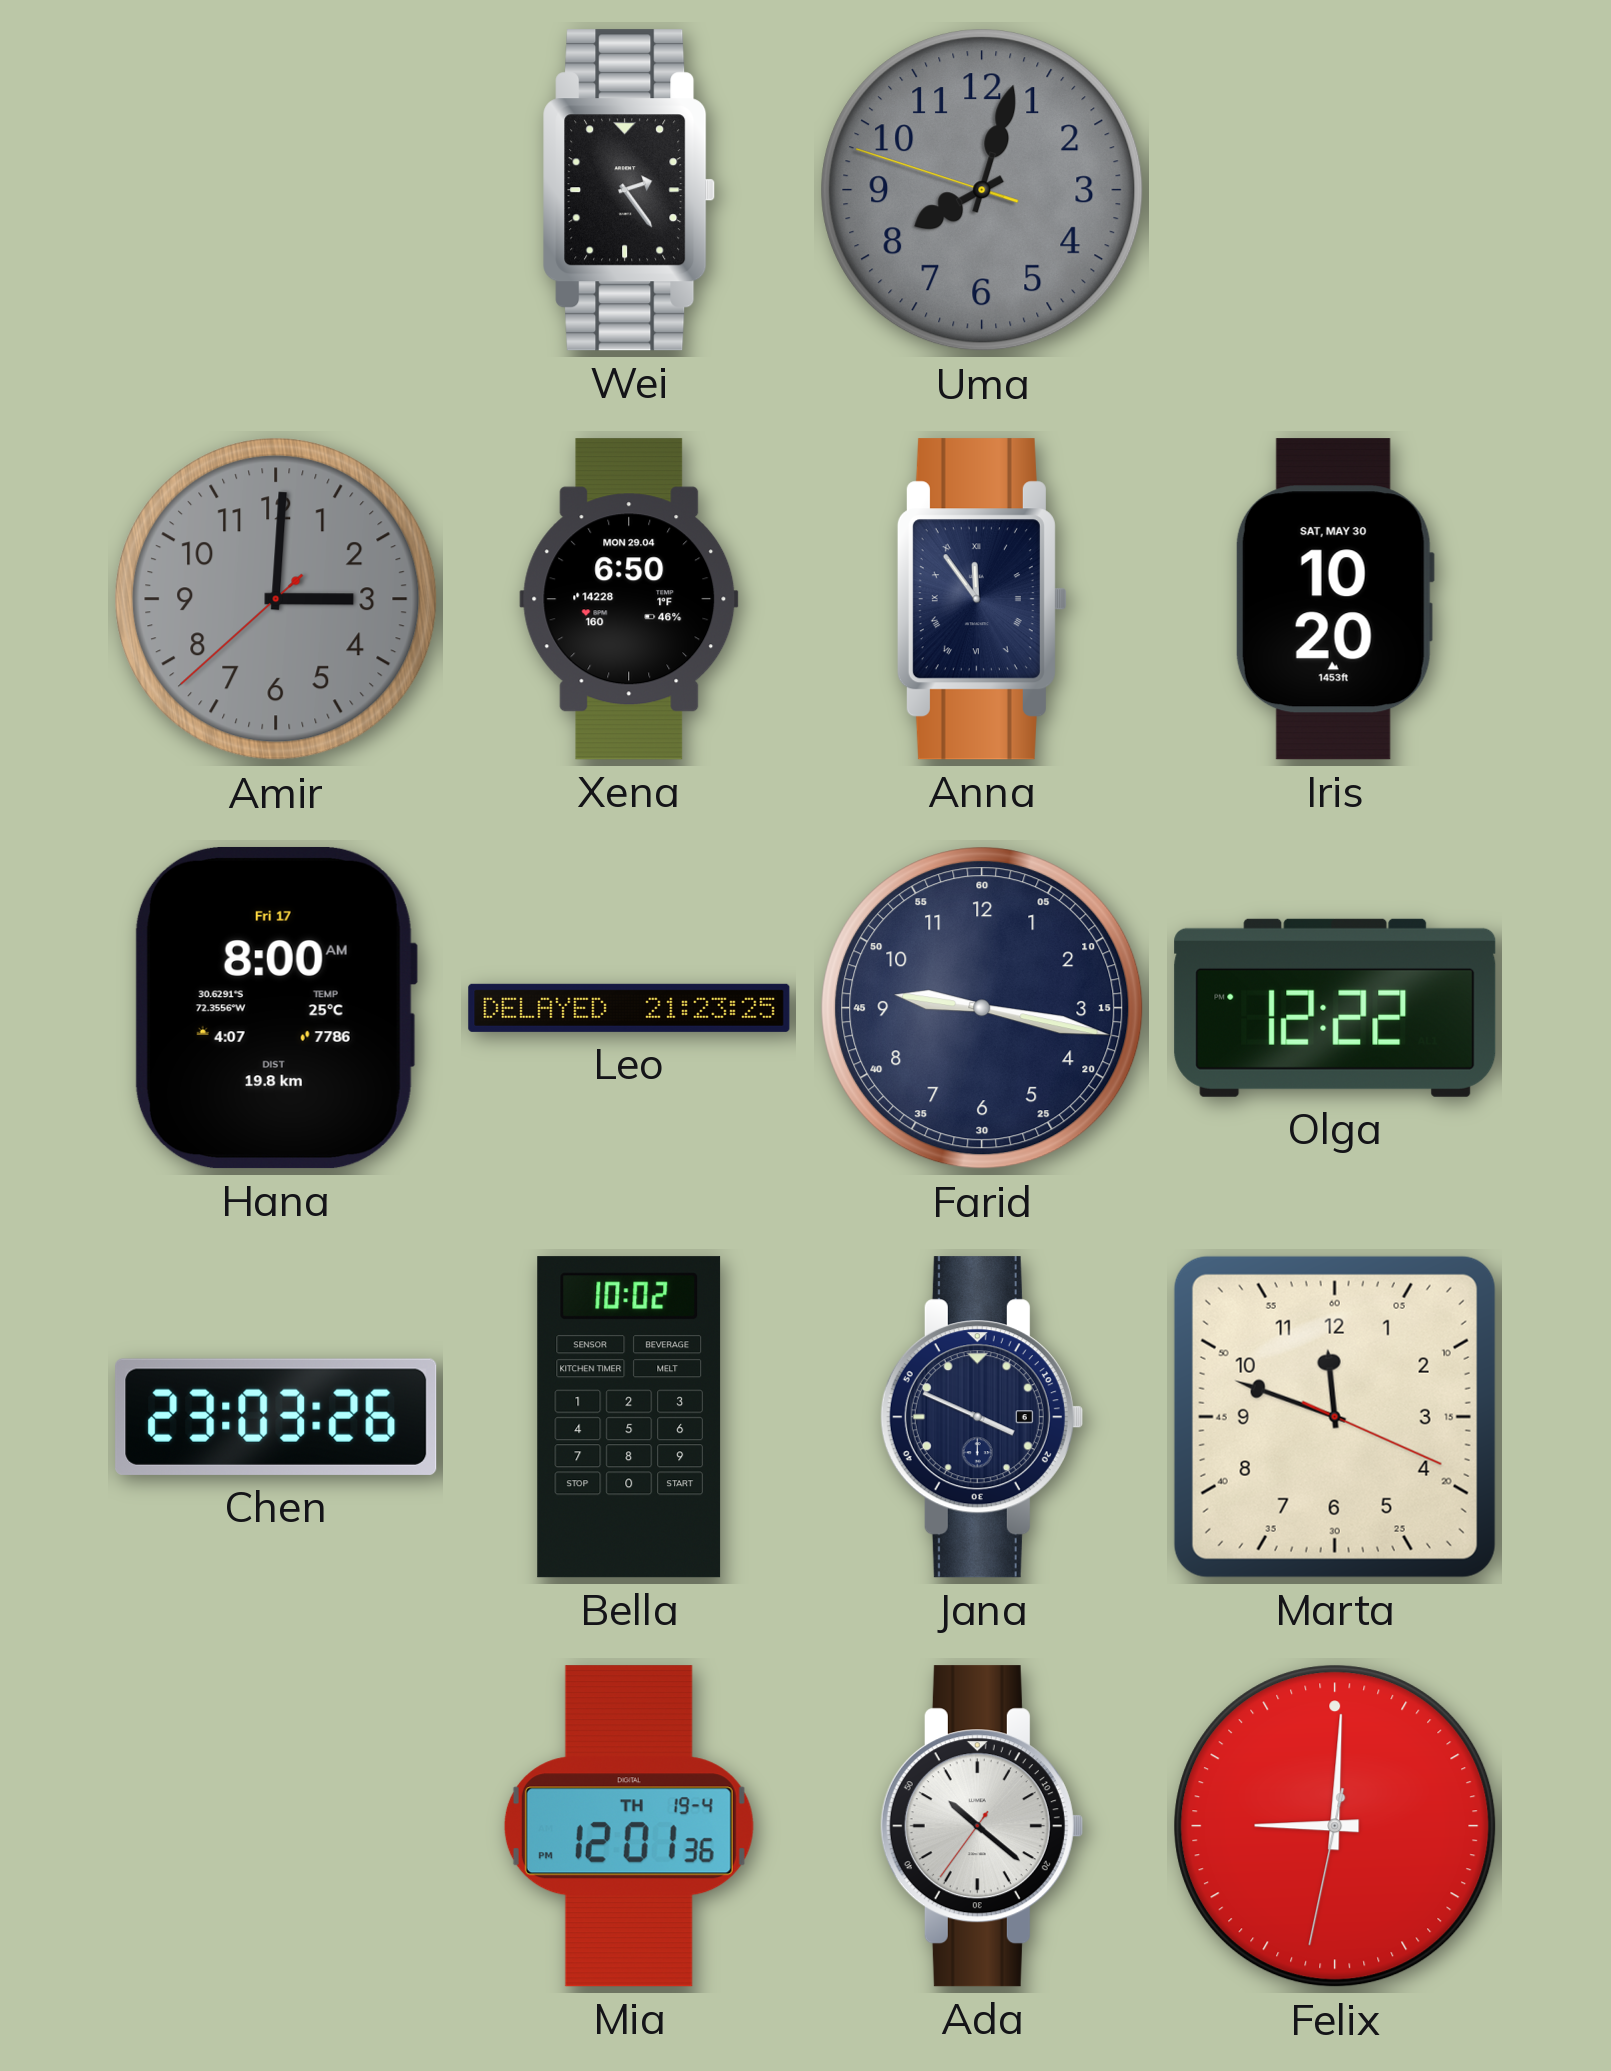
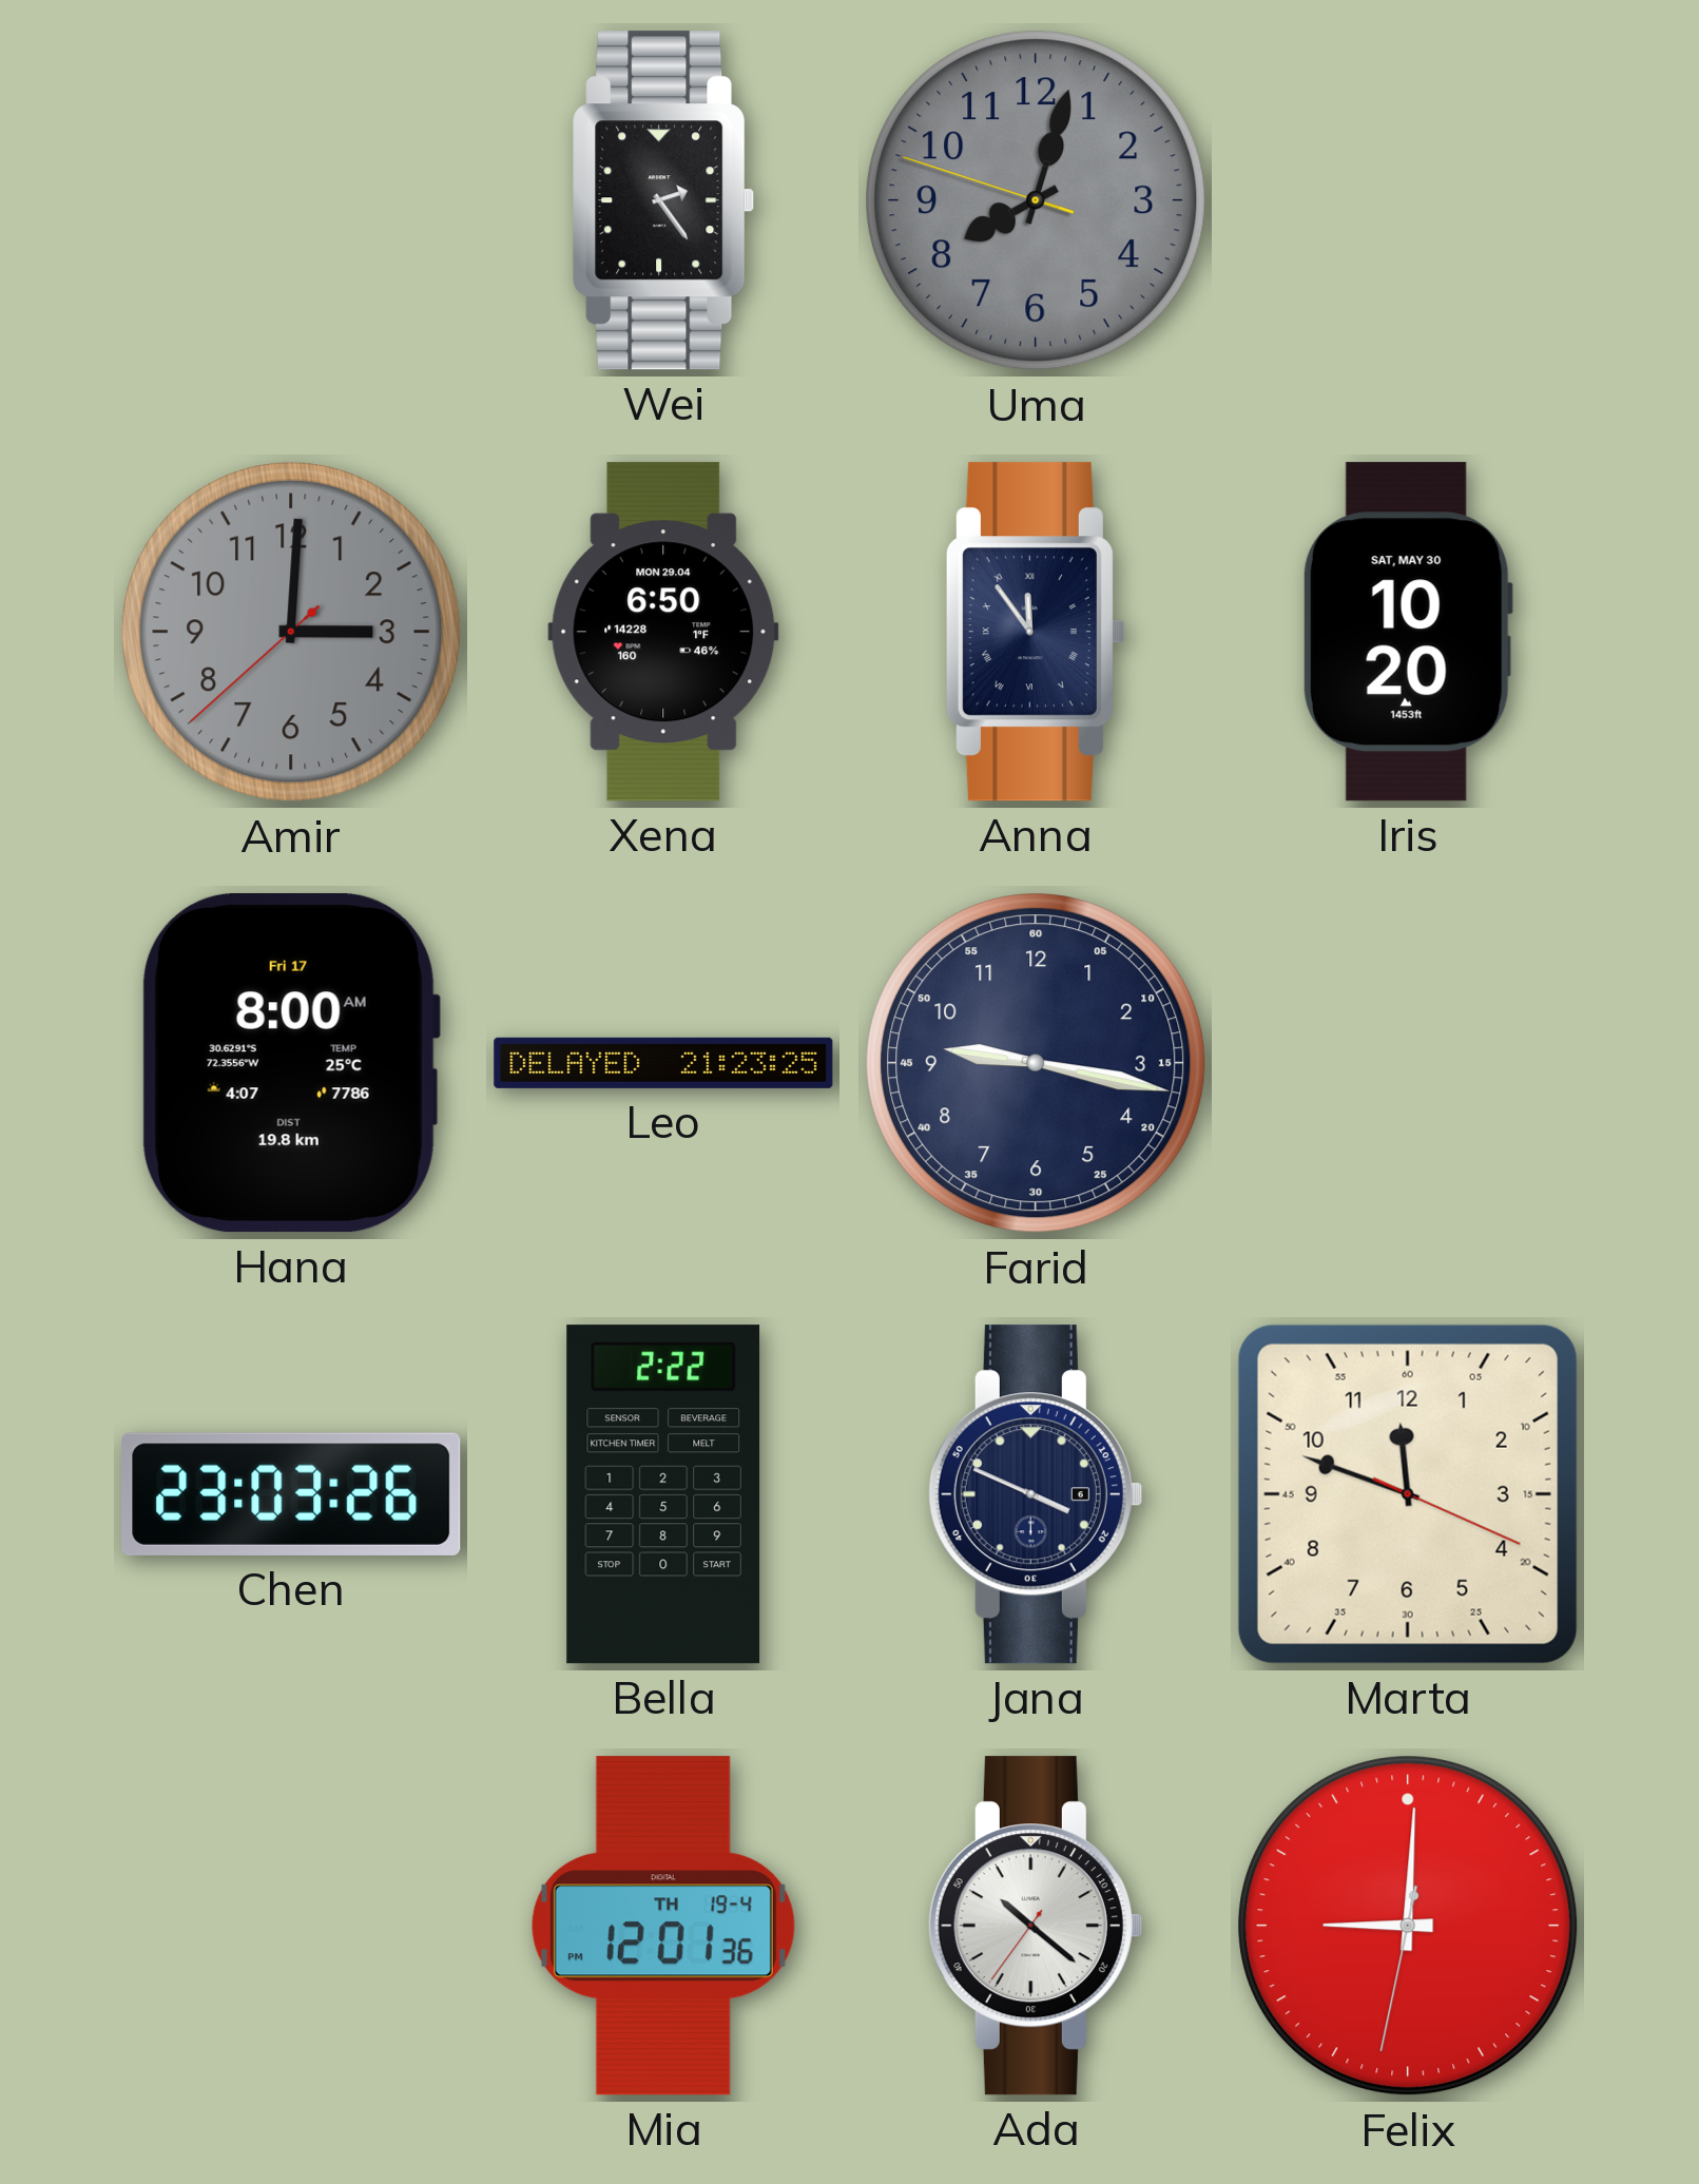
Olga: 12:22 -> none (1335, 1008)
Bella: 10:02 -> 2:22 (663, 1494)
